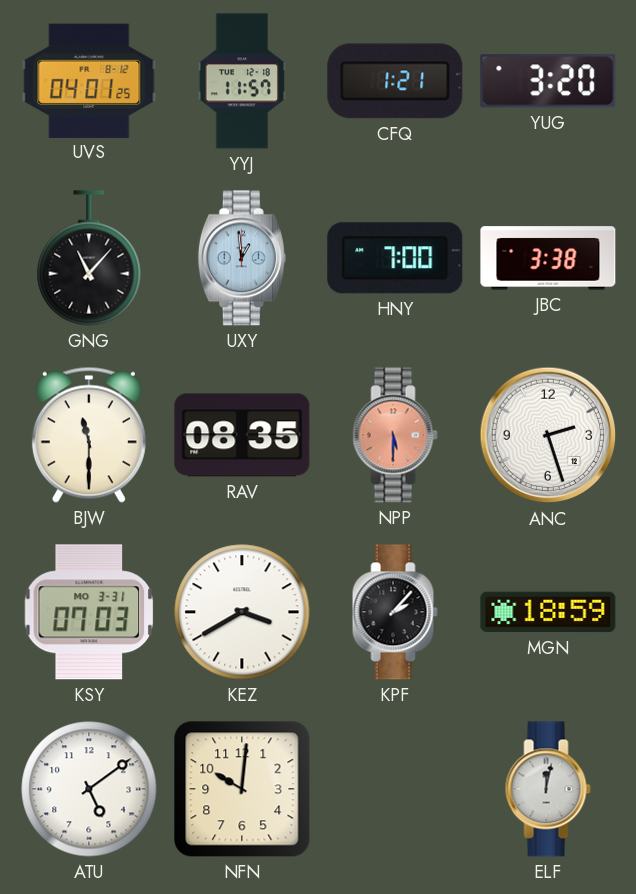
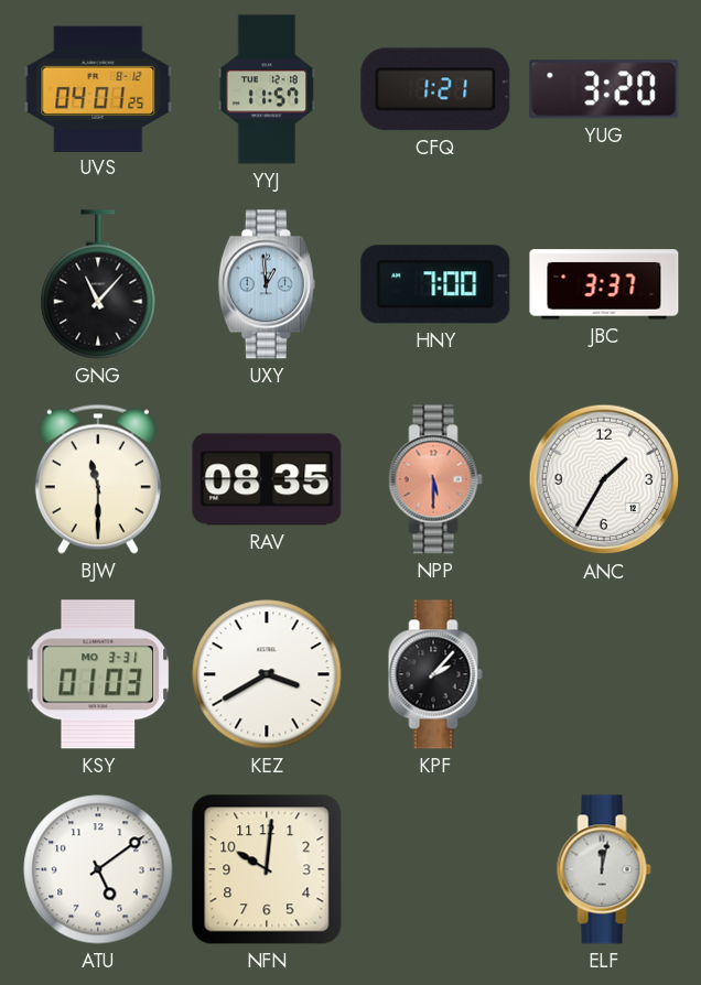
JBC: 3:38 -> 3:37 (604, 284)
ANC: 2:27 -> 1:35 (604, 479)
KSY: 07:03 -> 01:03 (98, 674)
MGN: 18:59 -> none (548, 612)
